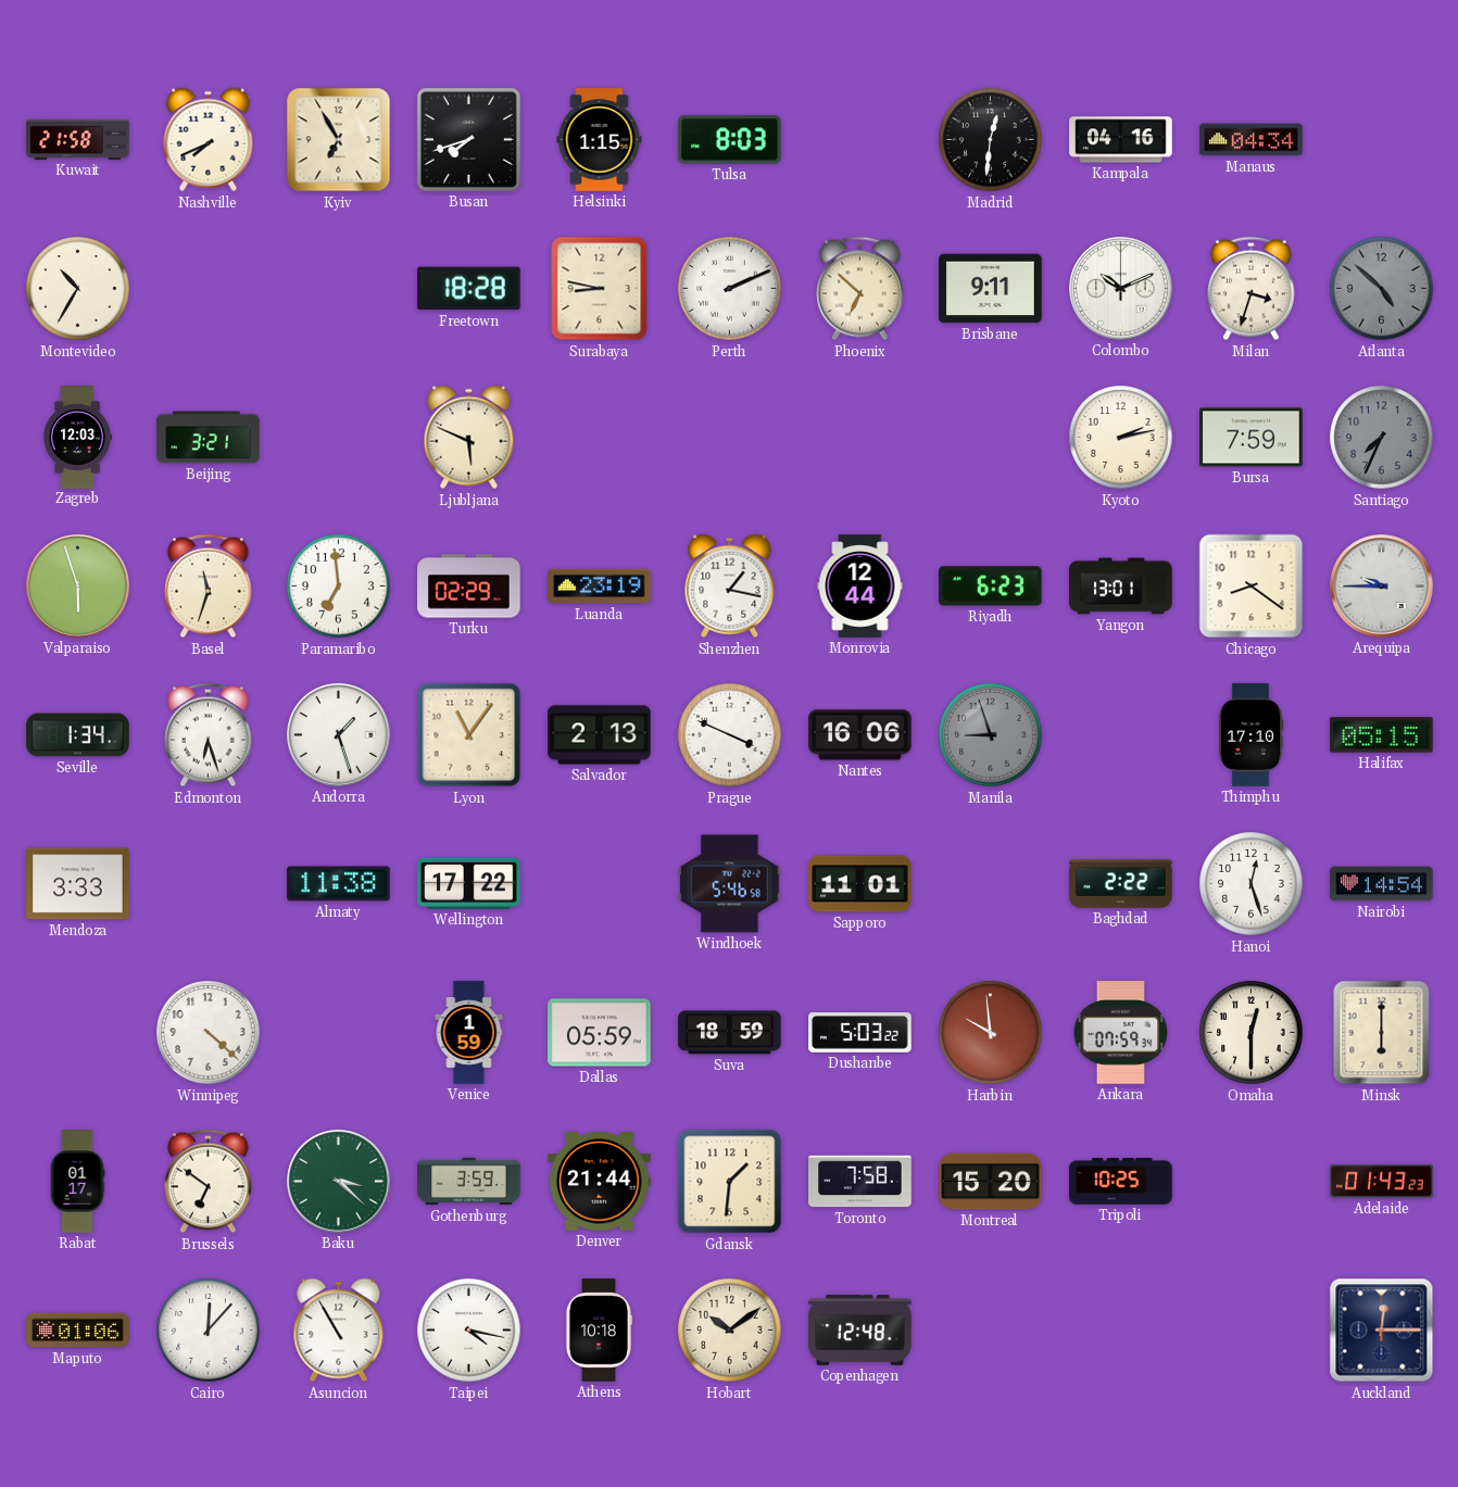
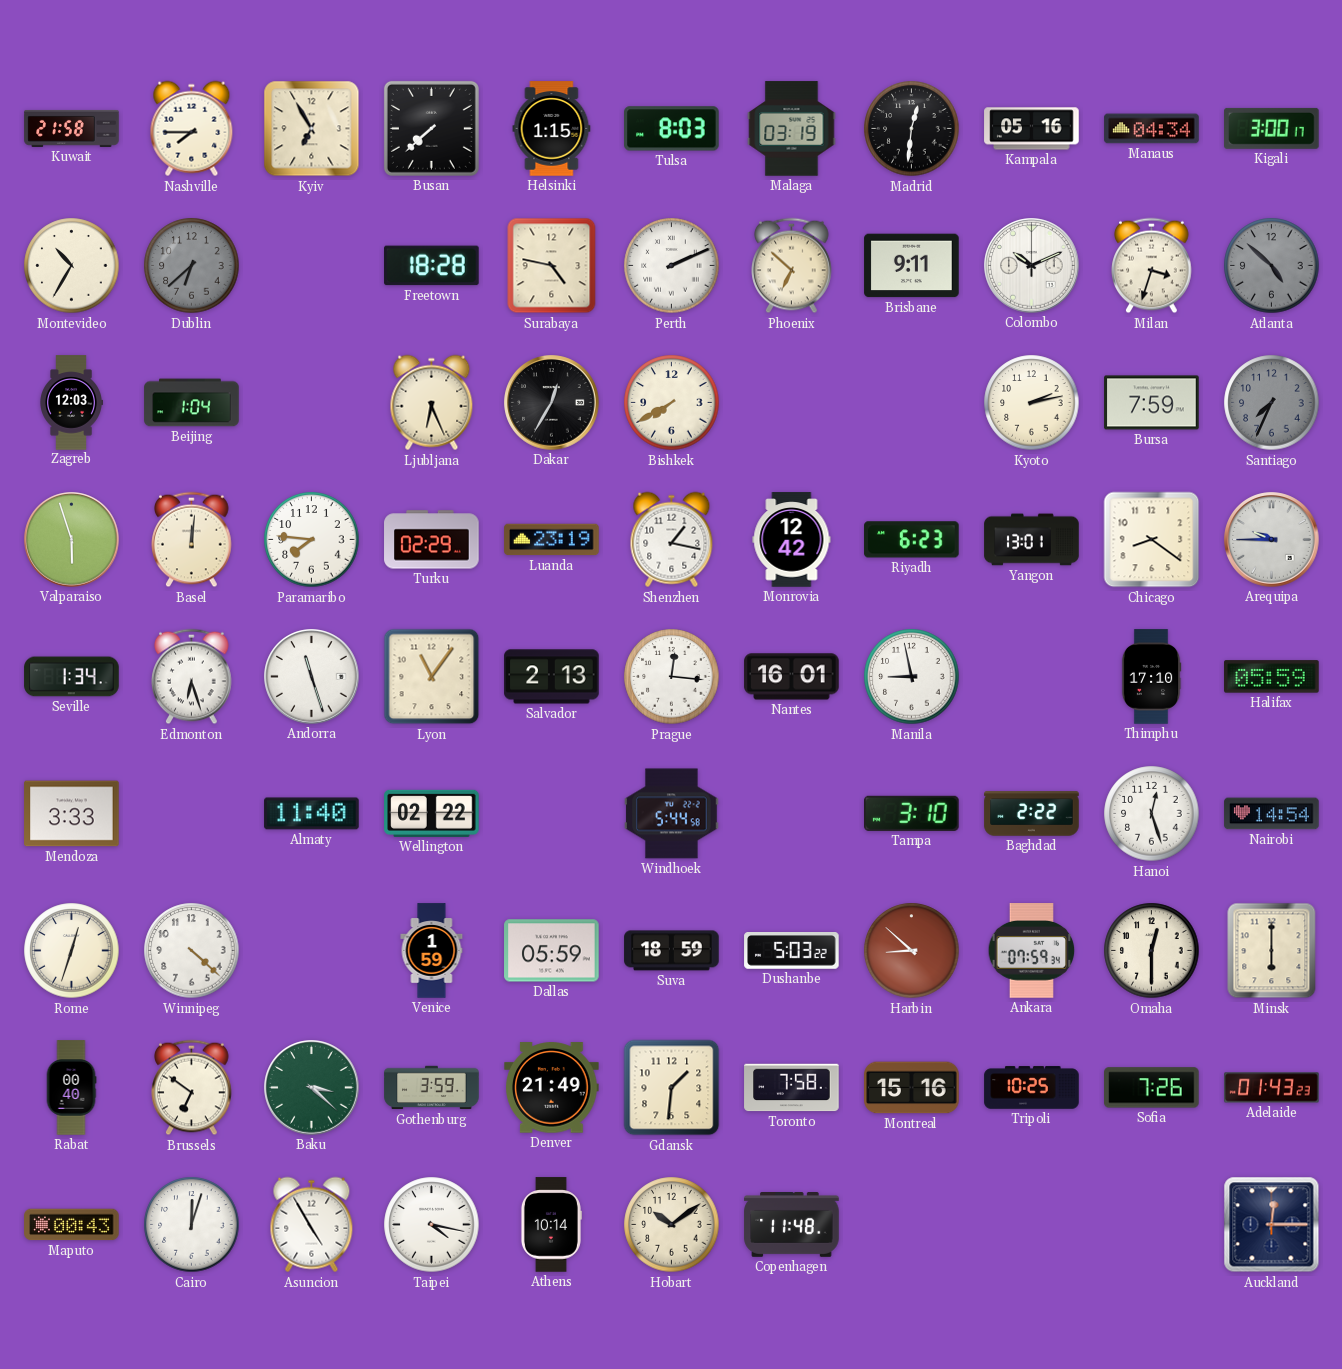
Nashville: 7:41 -> 7:45 (192, 129)
Busan: 7:42 -> 7:38 (431, 128)
Malaga: none -> 03:19 (792, 129)
Kampala: 04:16 -> 05:16 (1032, 129)
Kigali: none -> 3:00 (1272, 128)
Dublin: none -> 6:38 (192, 266)
Surabaya: 8:47 -> 4:47 (552, 266)
Beijing: 3:21 -> 1:04 (192, 403)
Ljubljana: 5:49 -> 6:26 (432, 403)
Dakar: none -> 12:35 (552, 403)
Bishkek: none -> 7:40 (672, 403)
Basel: 11:33 -> 12:01 (192, 540)
Paramaribo: 6:59 -> 7:46 (312, 540)
Monrovia: 12:44 -> 12:42 (792, 540)
Andorra: 1:27 -> 11:27 (312, 677)
Prague: 3:49 -> 12:16 (672, 677)
Nantes: 16:06 -> 16:01 (792, 677)
Manila: 8:57 -> 8:58 (912, 677)
Manila dial: grey -> white (912, 677)
Halifax: 05:15 -> 05:59 (1272, 677)
Almaty: 11:38 -> 11:40 (312, 814)
Wellington: 17:22 -> 02:22 (432, 813)
Windhoek: 5:46 -> 5:44 (672, 814)
Sapporo: 11:01 -> none (860, 884)
Tampa: none -> 3:10 (912, 813)
Rome: none -> 12:33 (72, 951)
Harbin: 9:59 -> 8:52 (912, 951)
Rabat: 01:17 -> 00:40 (71, 1088)
Denver: 21:44 -> 21:49 (552, 1088)
Montreal: 15:20 -> 15:16 (912, 1088)
Sofia: none -> 7:26 (1152, 1088)
Maputo: 01:06 -> 00:43 (72, 1225)
Cairo: 12:07 -> 12:03 (192, 1225)
Asuncion: 10:55 -> 4:55 (312, 1225)
Athens: 10:18 -> 10:14 (551, 1225)
Copenhagen: 12:48 -> 11:48 (792, 1225)
